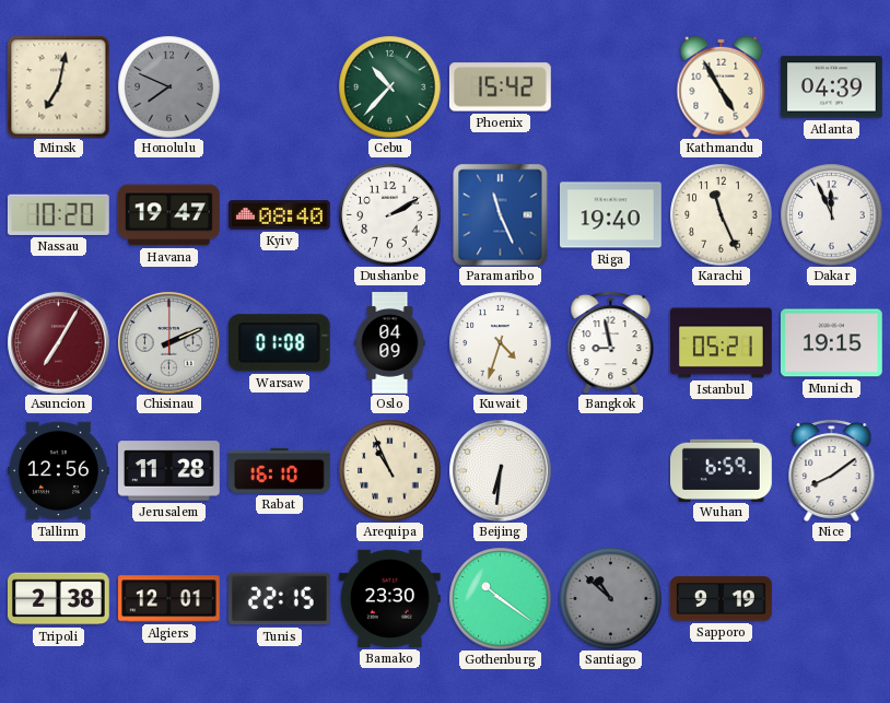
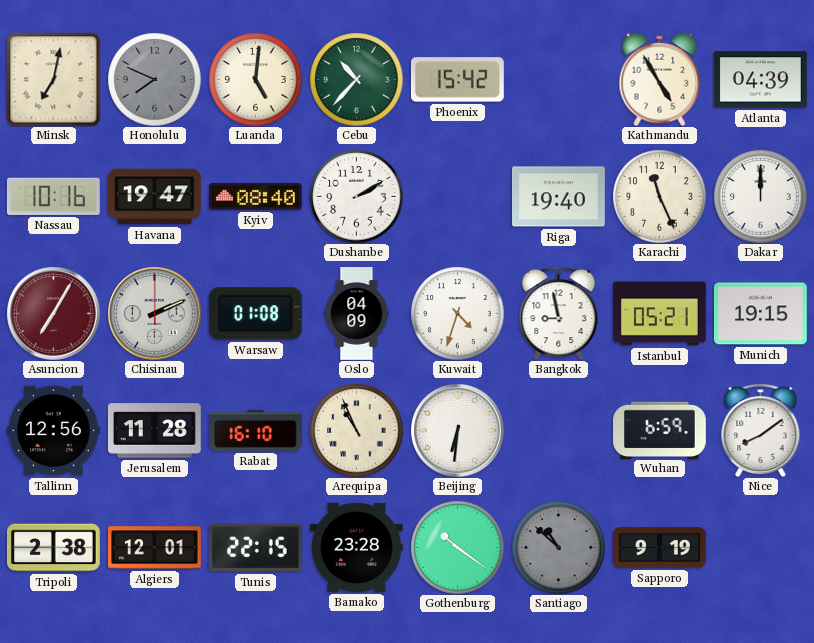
Luanda: none -> 5:01 (255, 79)
Nassau: 10:20 -> 10:16 (53, 196)
Paramaribo: 11:26 -> none (501, 214)
Dakar: 11:56 -> 12:00 (760, 196)
Bamako: 23:30 -> 23:28 (356, 547)
